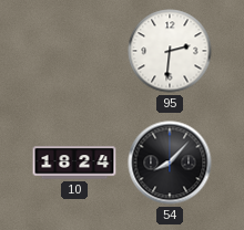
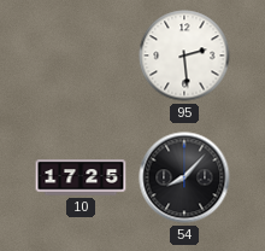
95: 2:31 -> 2:29 (184, 56)
10: 18:24 -> 17:25 (81, 177)
